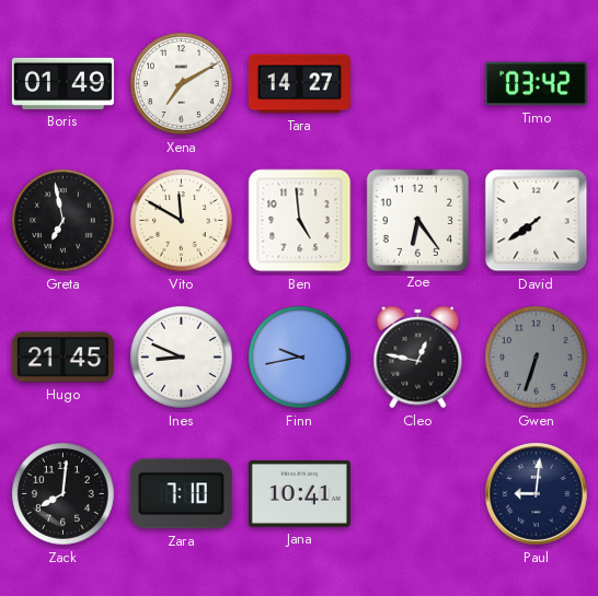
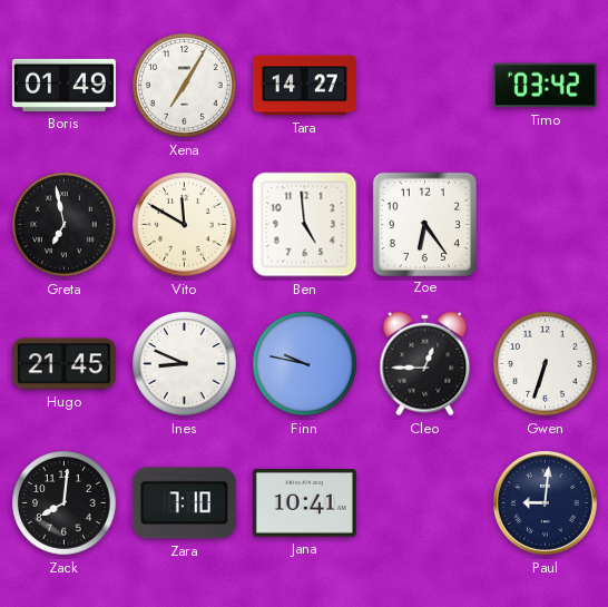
Xena: 7:10 -> 7:05 (185, 86)
David: 7:39 -> none (537, 221)
Finn: 9:43 -> 9:47 (305, 364)
Cleo: 12:47 -> 12:45 (425, 364)
Gwen dial: grey -> white (546, 364)
